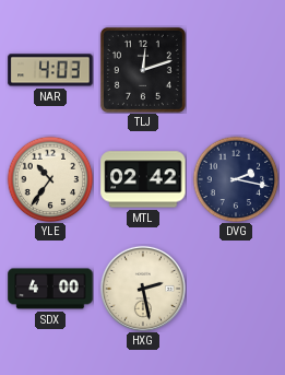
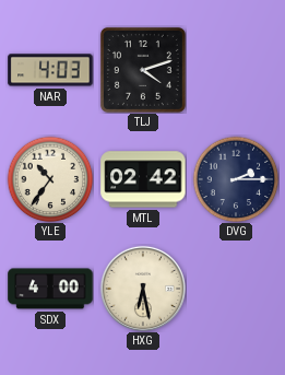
TLJ: 12:12 -> 4:12 (143, 70)
DVG: 2:17 -> 2:15 (236, 179)
HXG: 2:28 -> 6:28 (143, 289)
